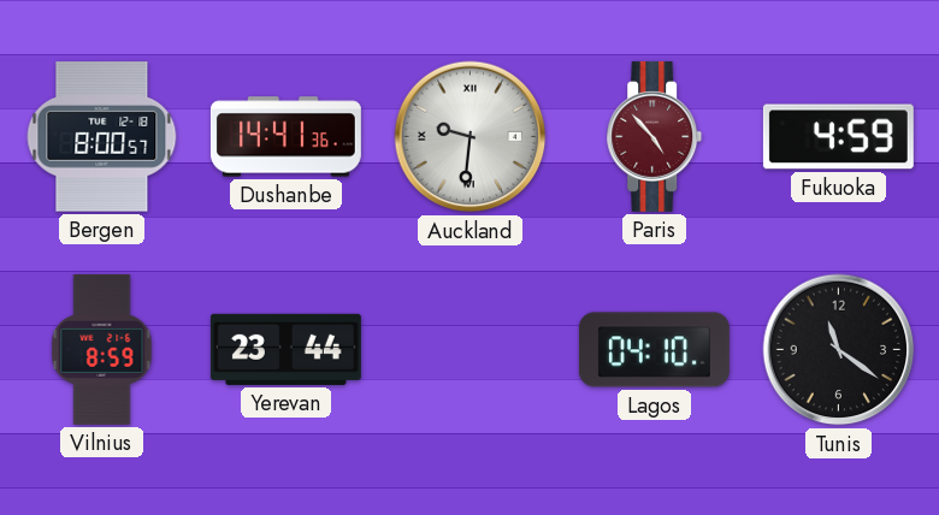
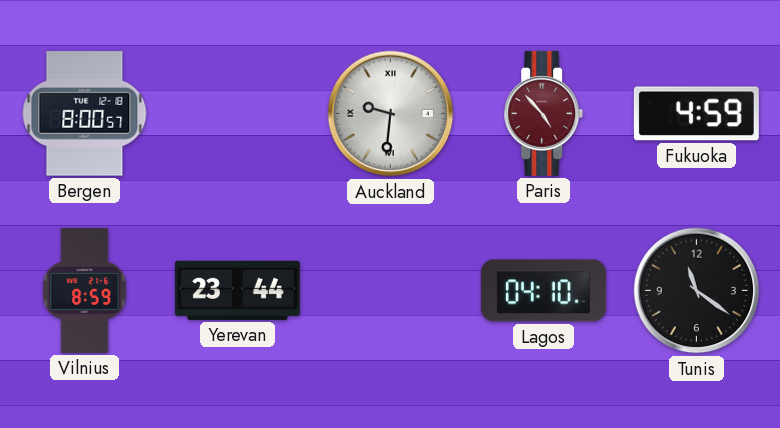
Dushanbe: 14:41 -> none (285, 137)
